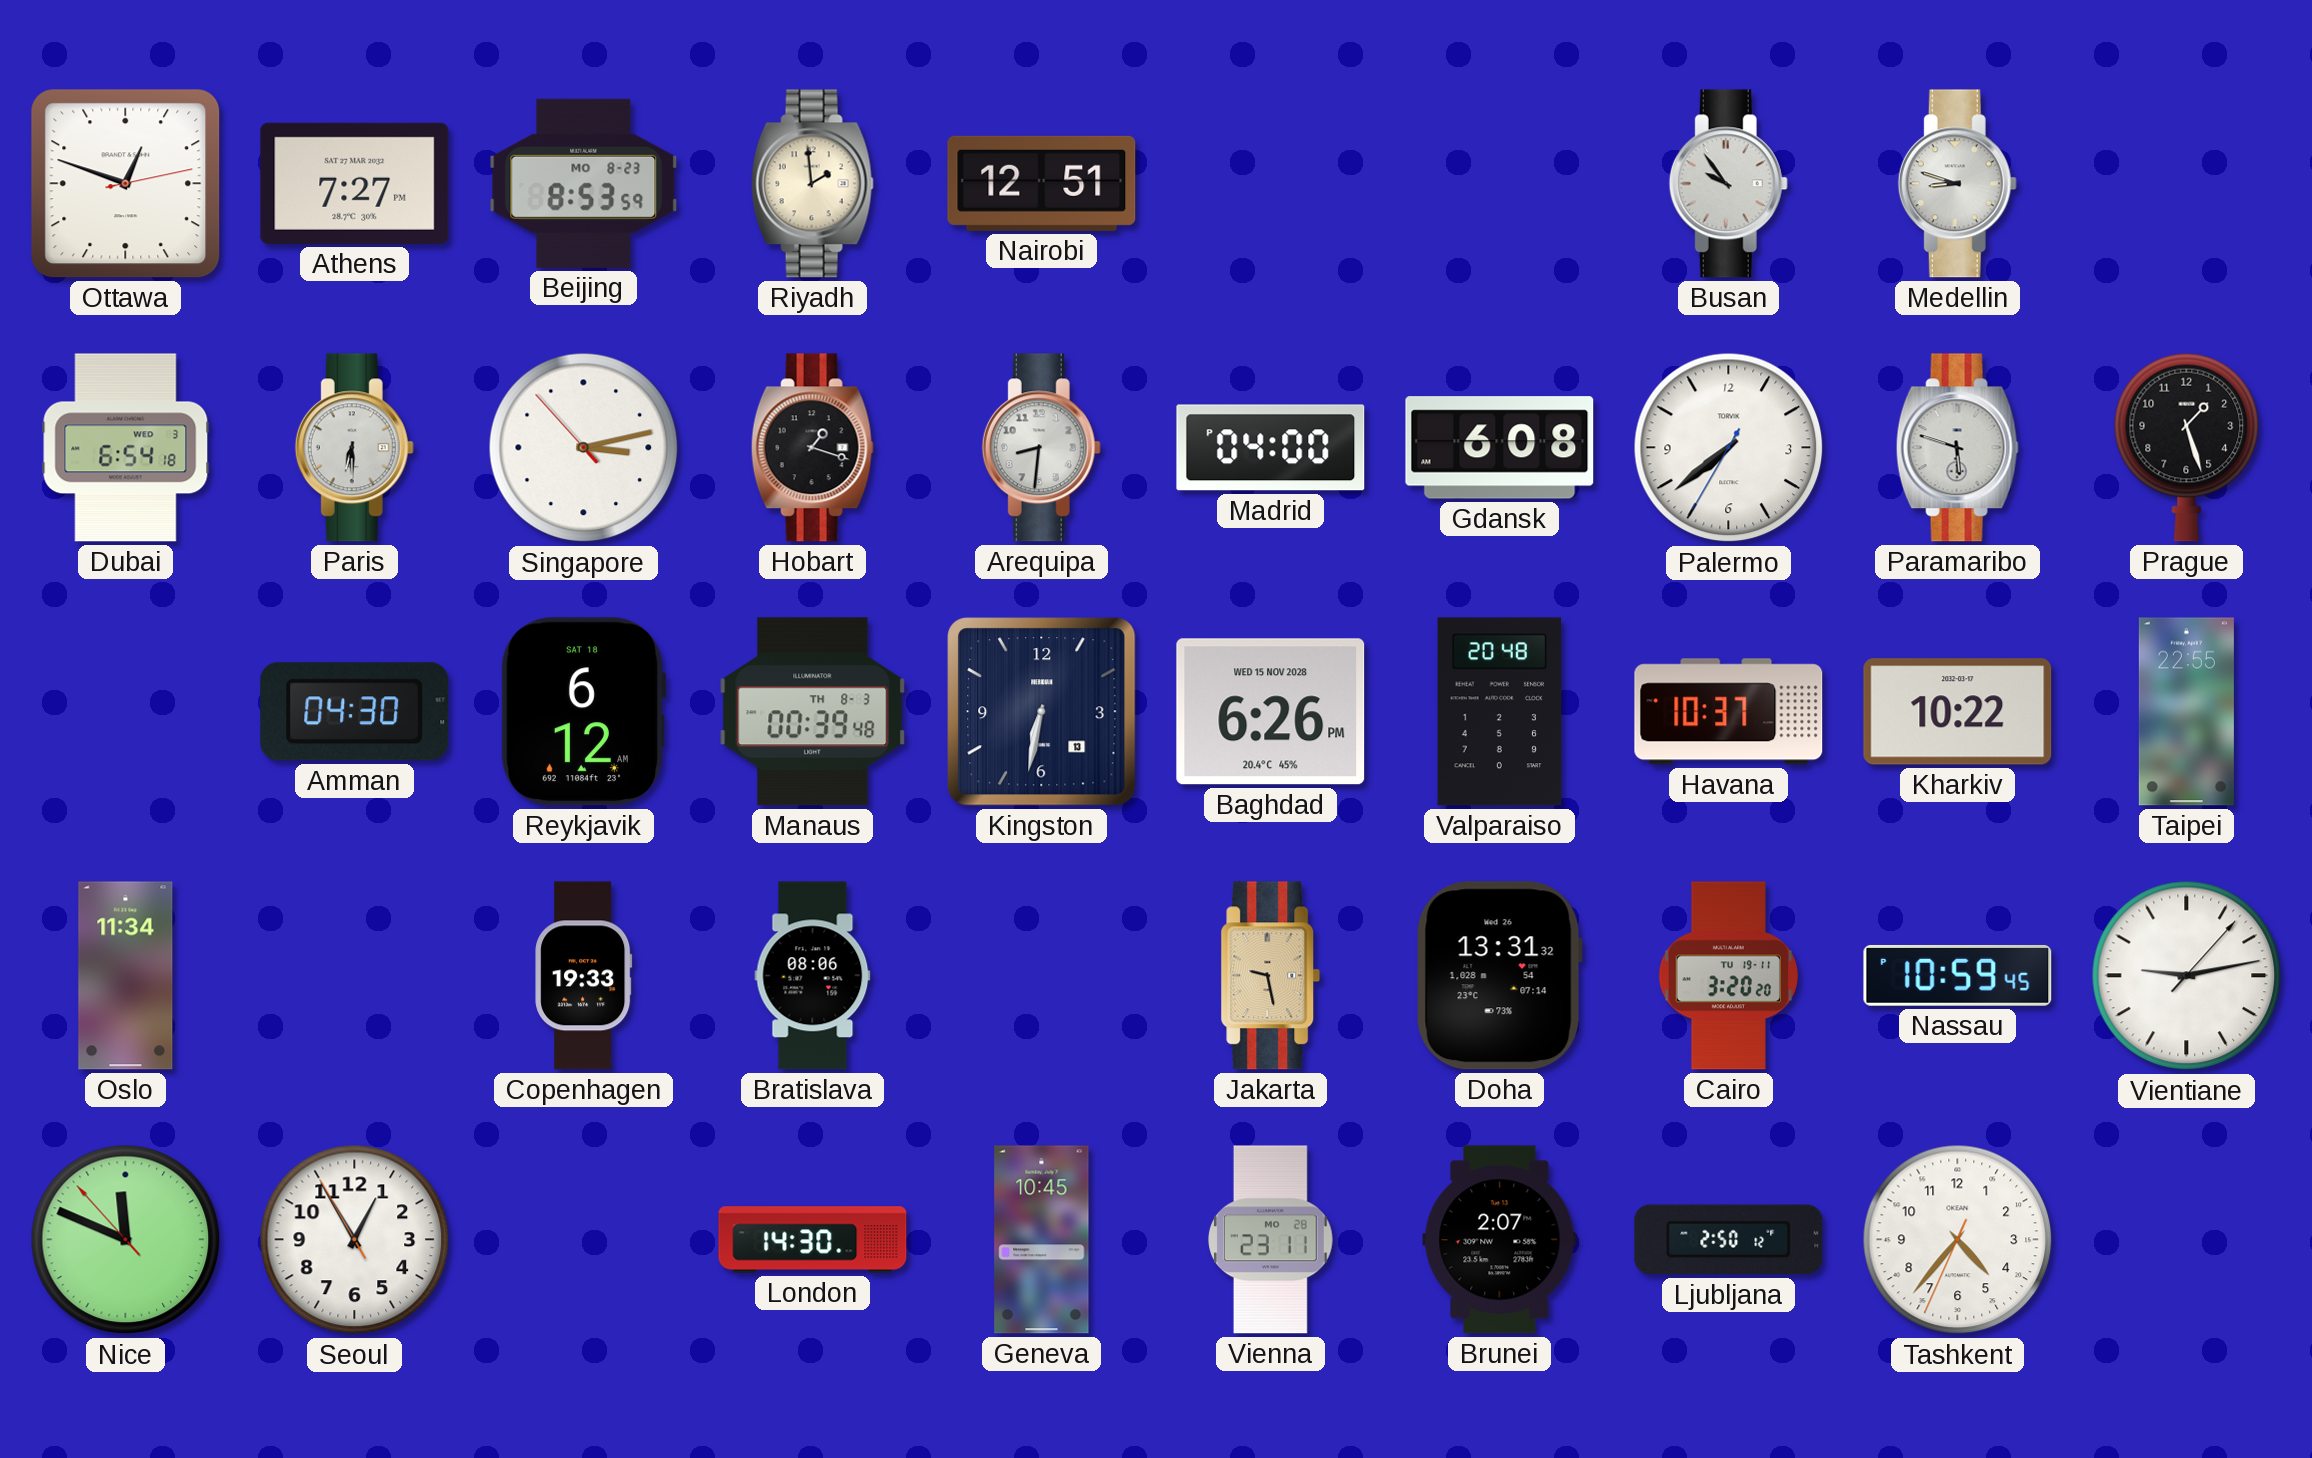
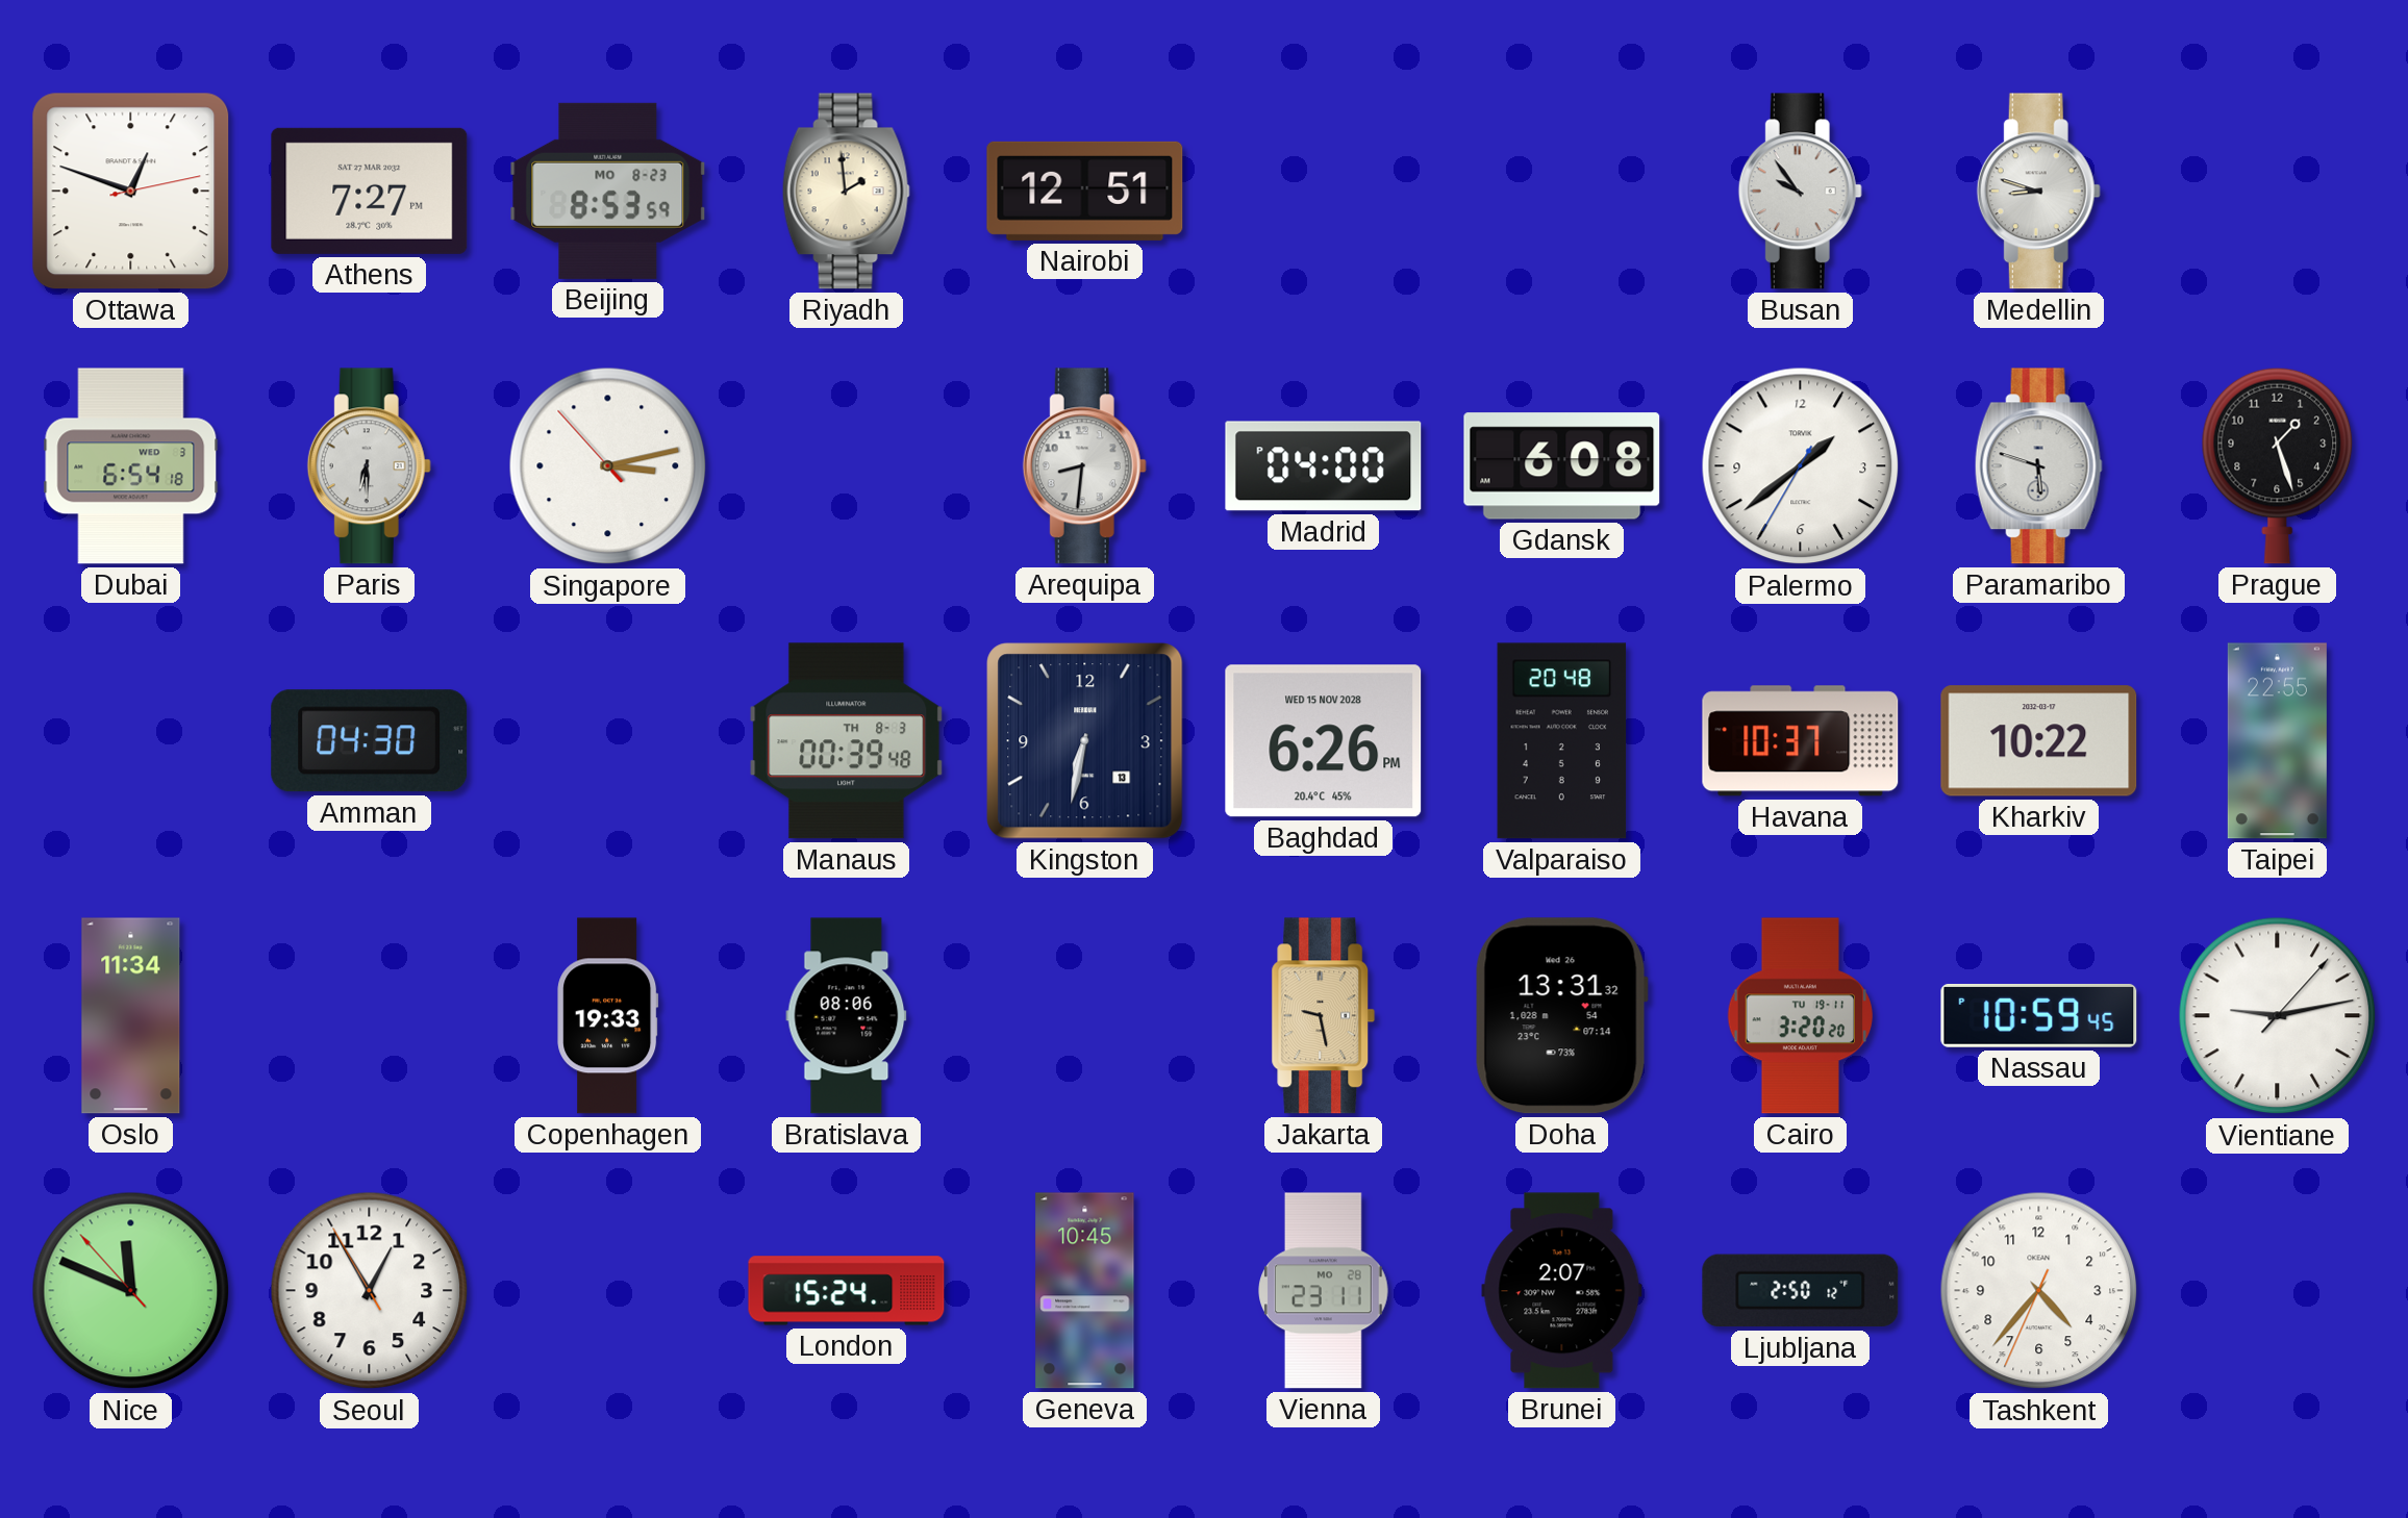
Hobart: 1:18 -> none (812, 448)
Palermo: 7:38 -> 1:38 (1801, 466)
Reykjavik: 6:12 -> none (583, 712)
London: 14:30 -> 15:24 (847, 1291)
